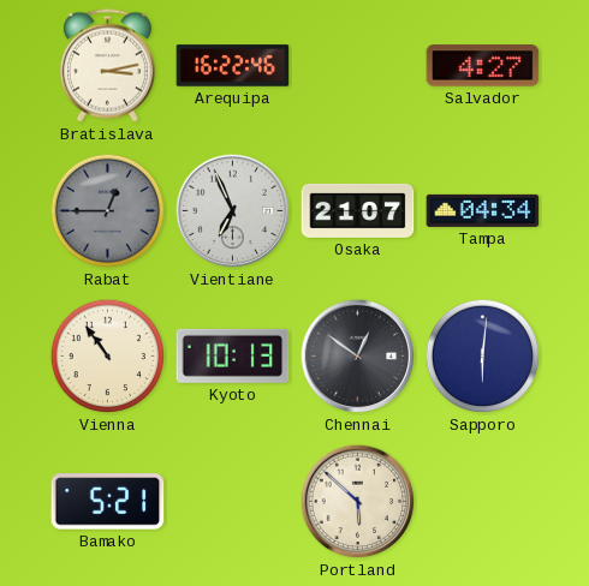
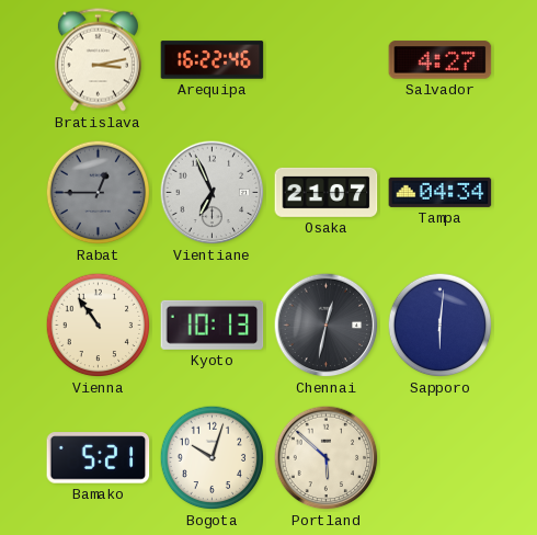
Chennai: 12:51 -> 12:32 (327, 326)
Bogota: none -> 10:03 (213, 458)
